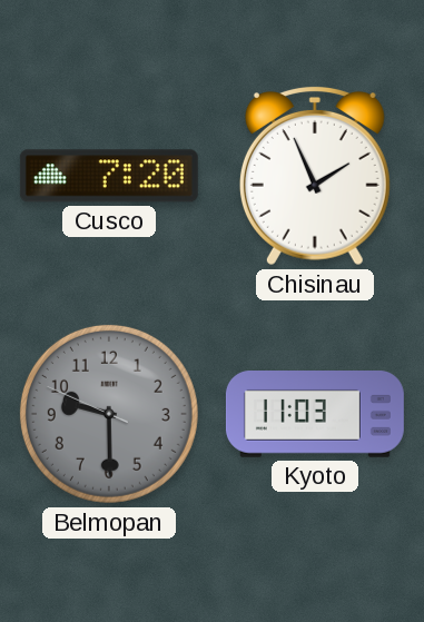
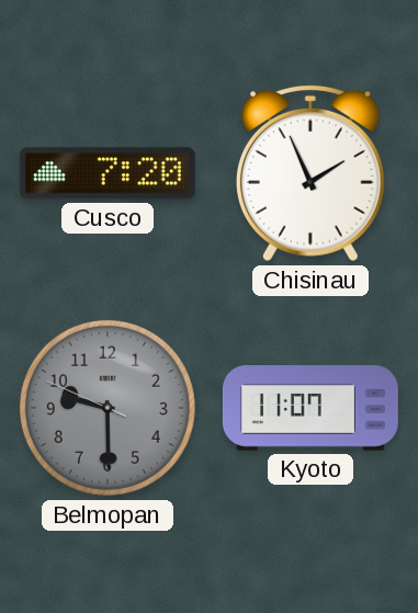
Kyoto: 11:03 -> 11:07 (310, 409)
